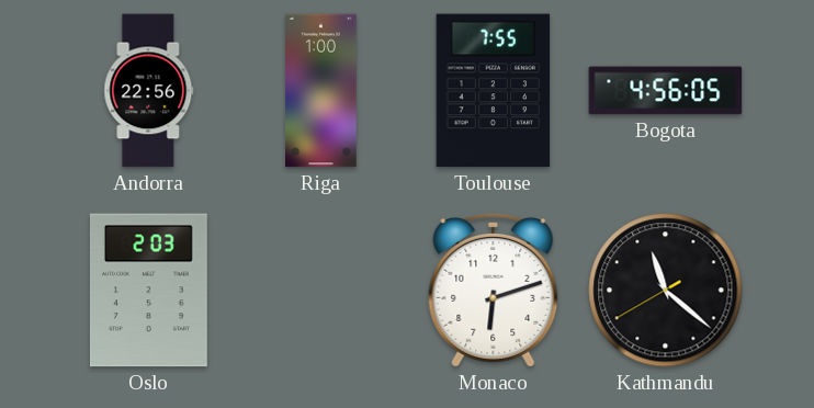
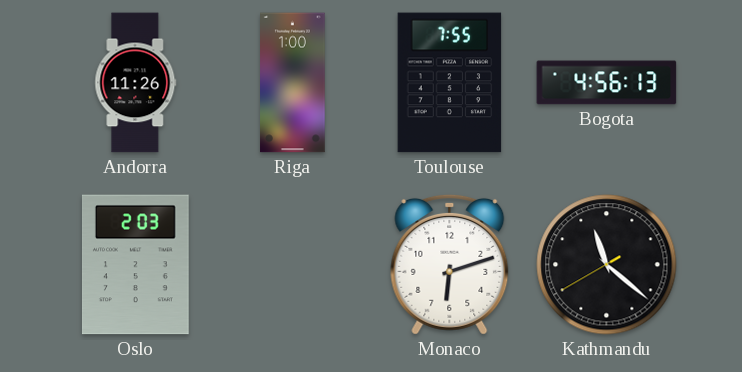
Andorra: 22:56 -> 11:26 (136, 83)
Bogota: 4:56:05 -> 4:56:13 (607, 83)
